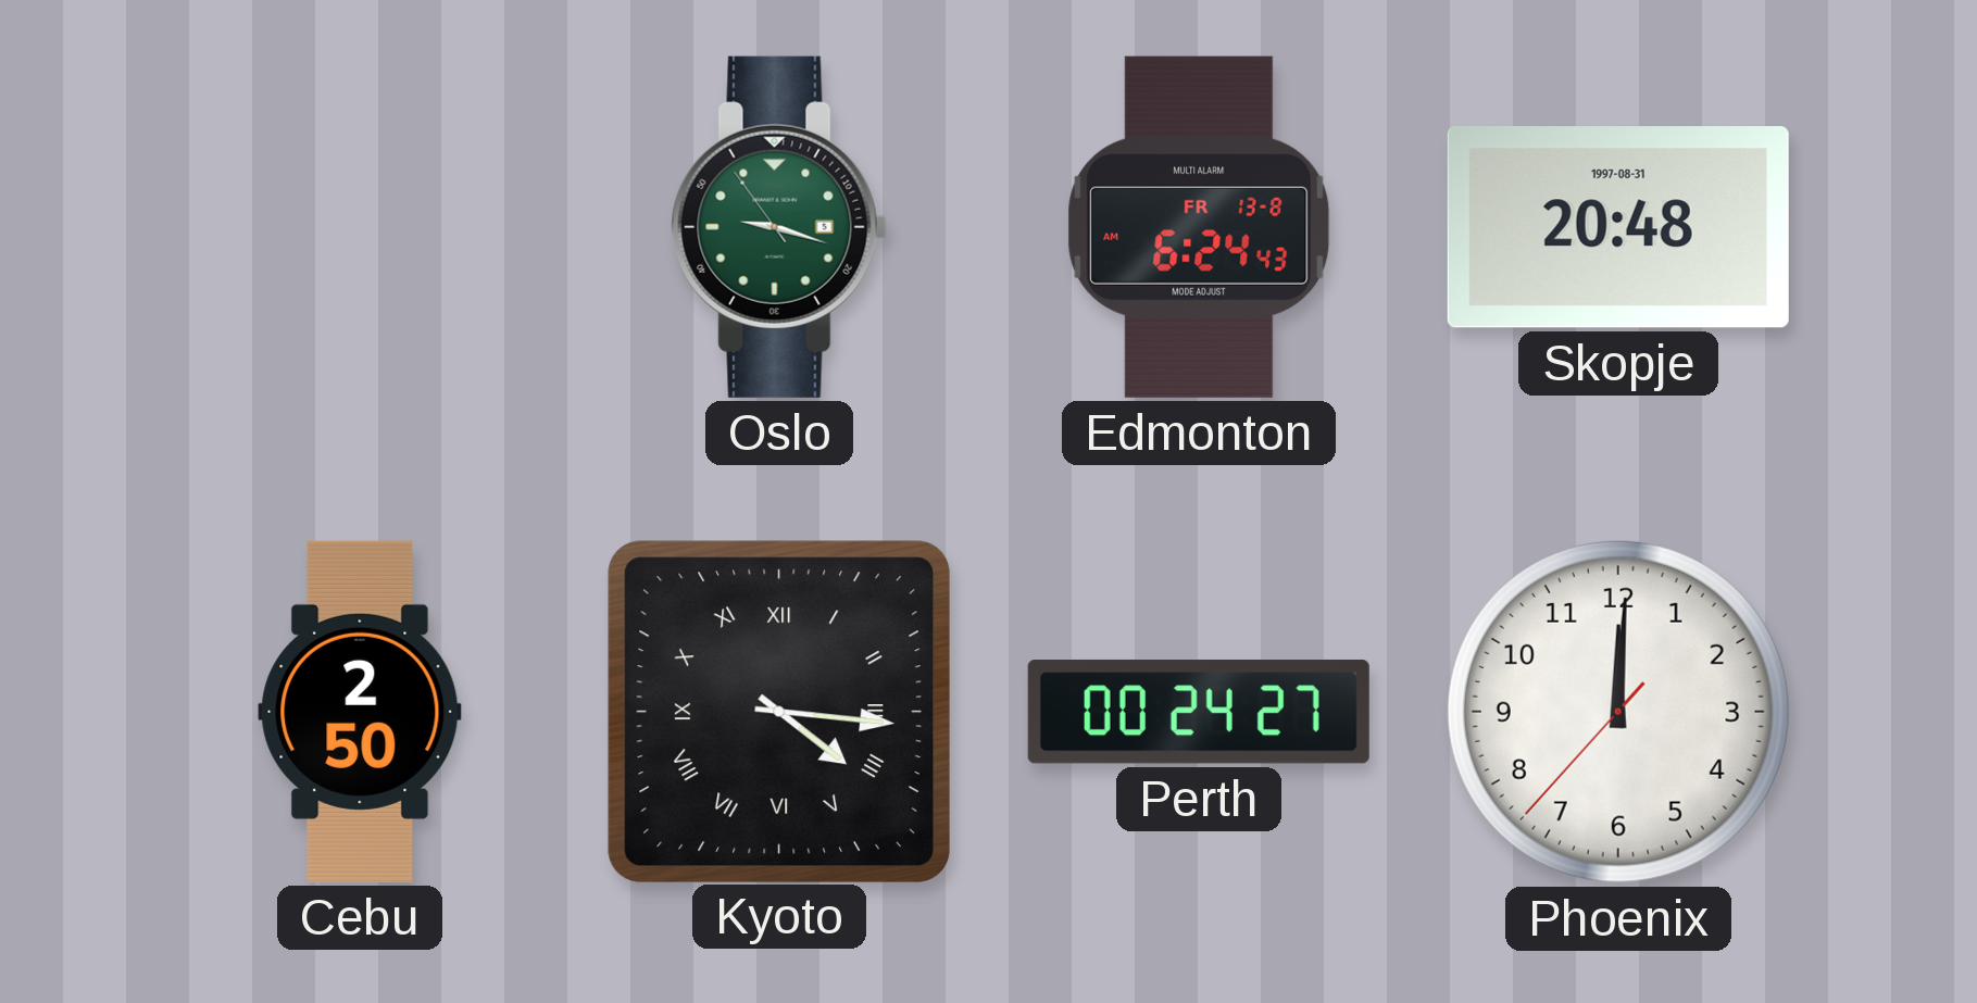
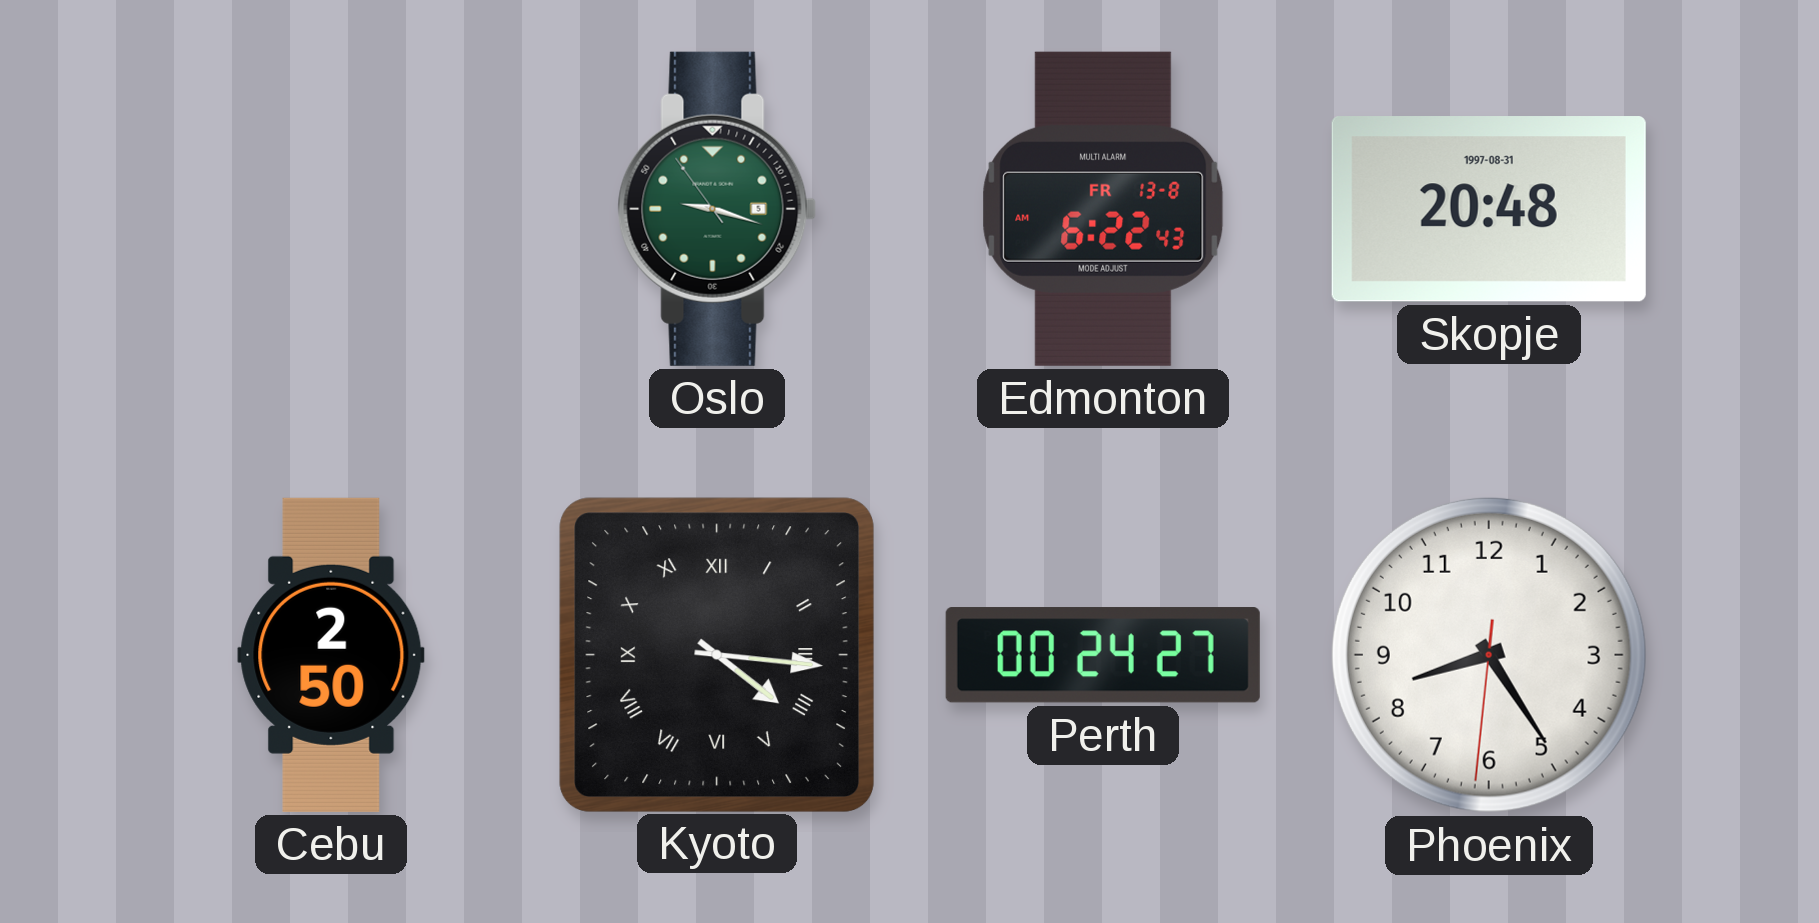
Edmonton: 6:24 -> 6:22 (1103, 209)
Phoenix: 12:00 -> 8:24 (1489, 655)
